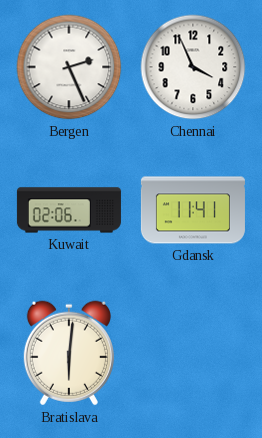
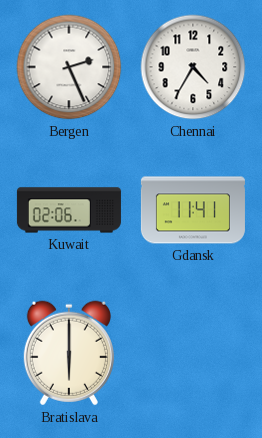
Chennai: 3:56 -> 4:35 (193, 67)
Bratislava: 6:01 -> 6:00 (69, 353)
